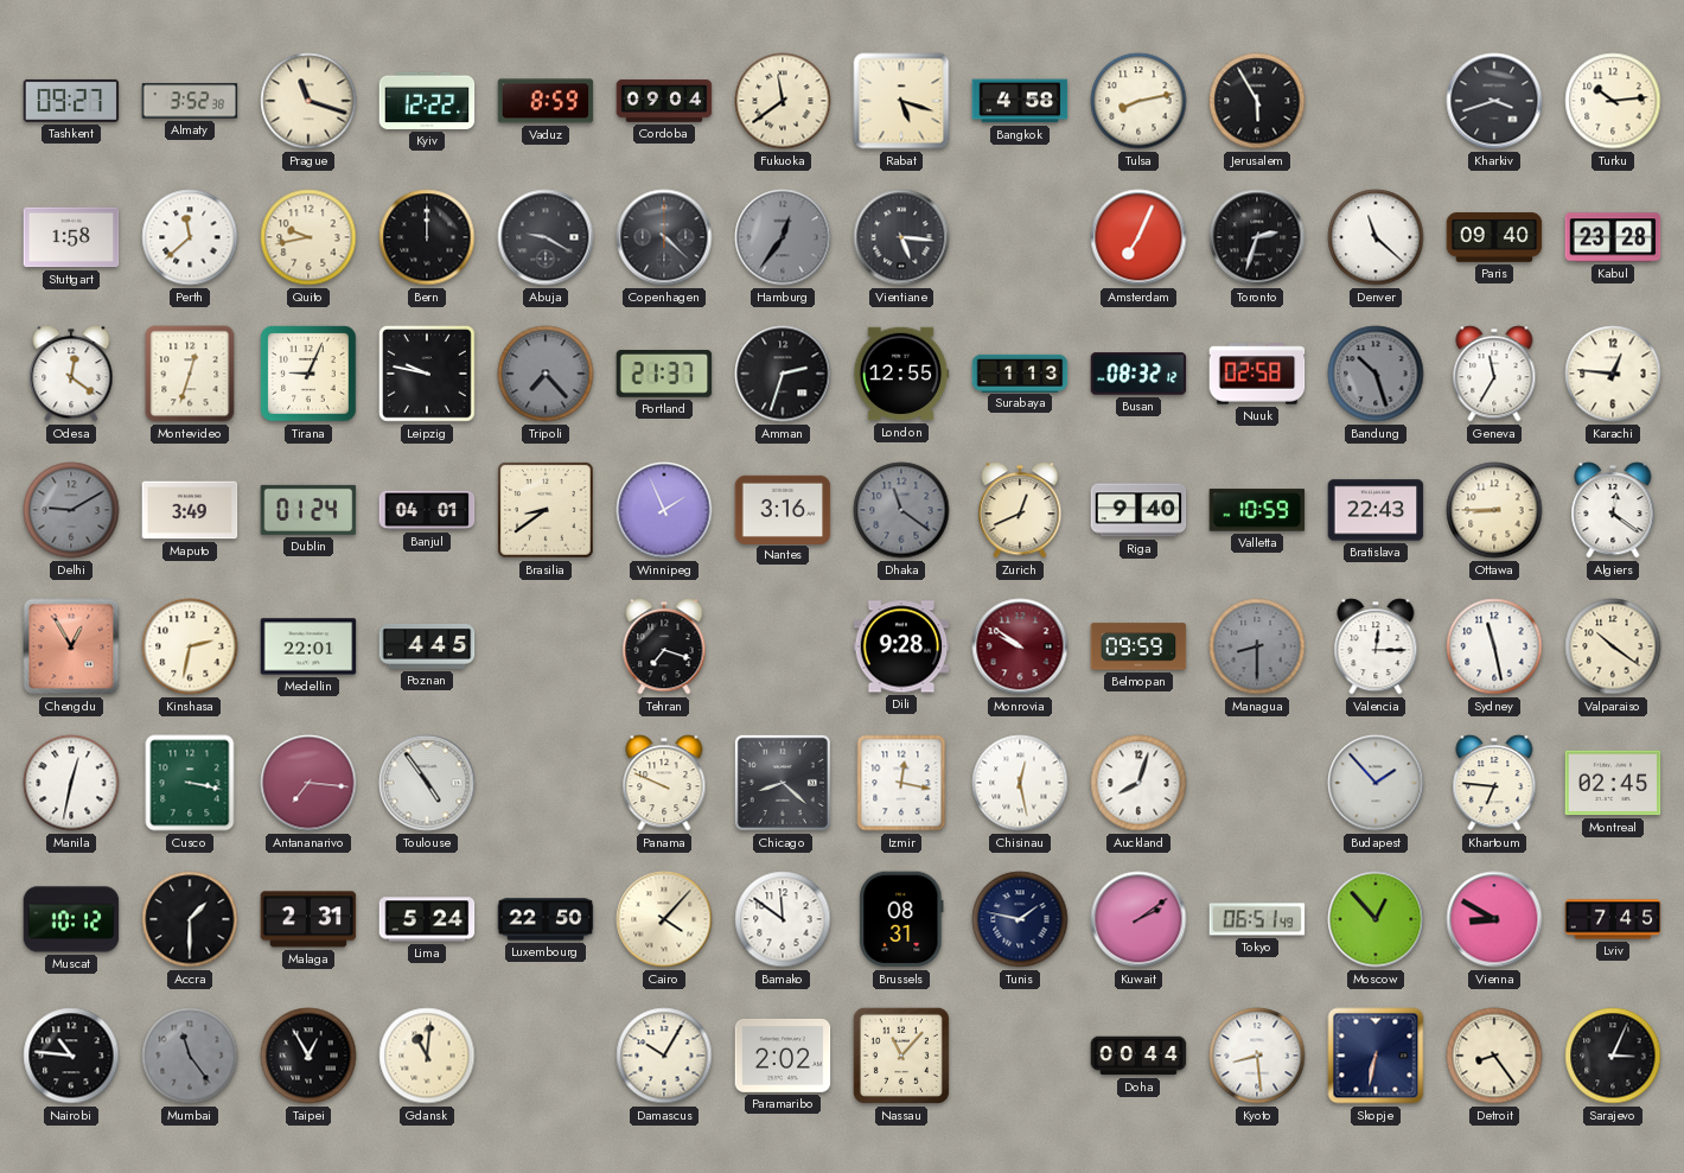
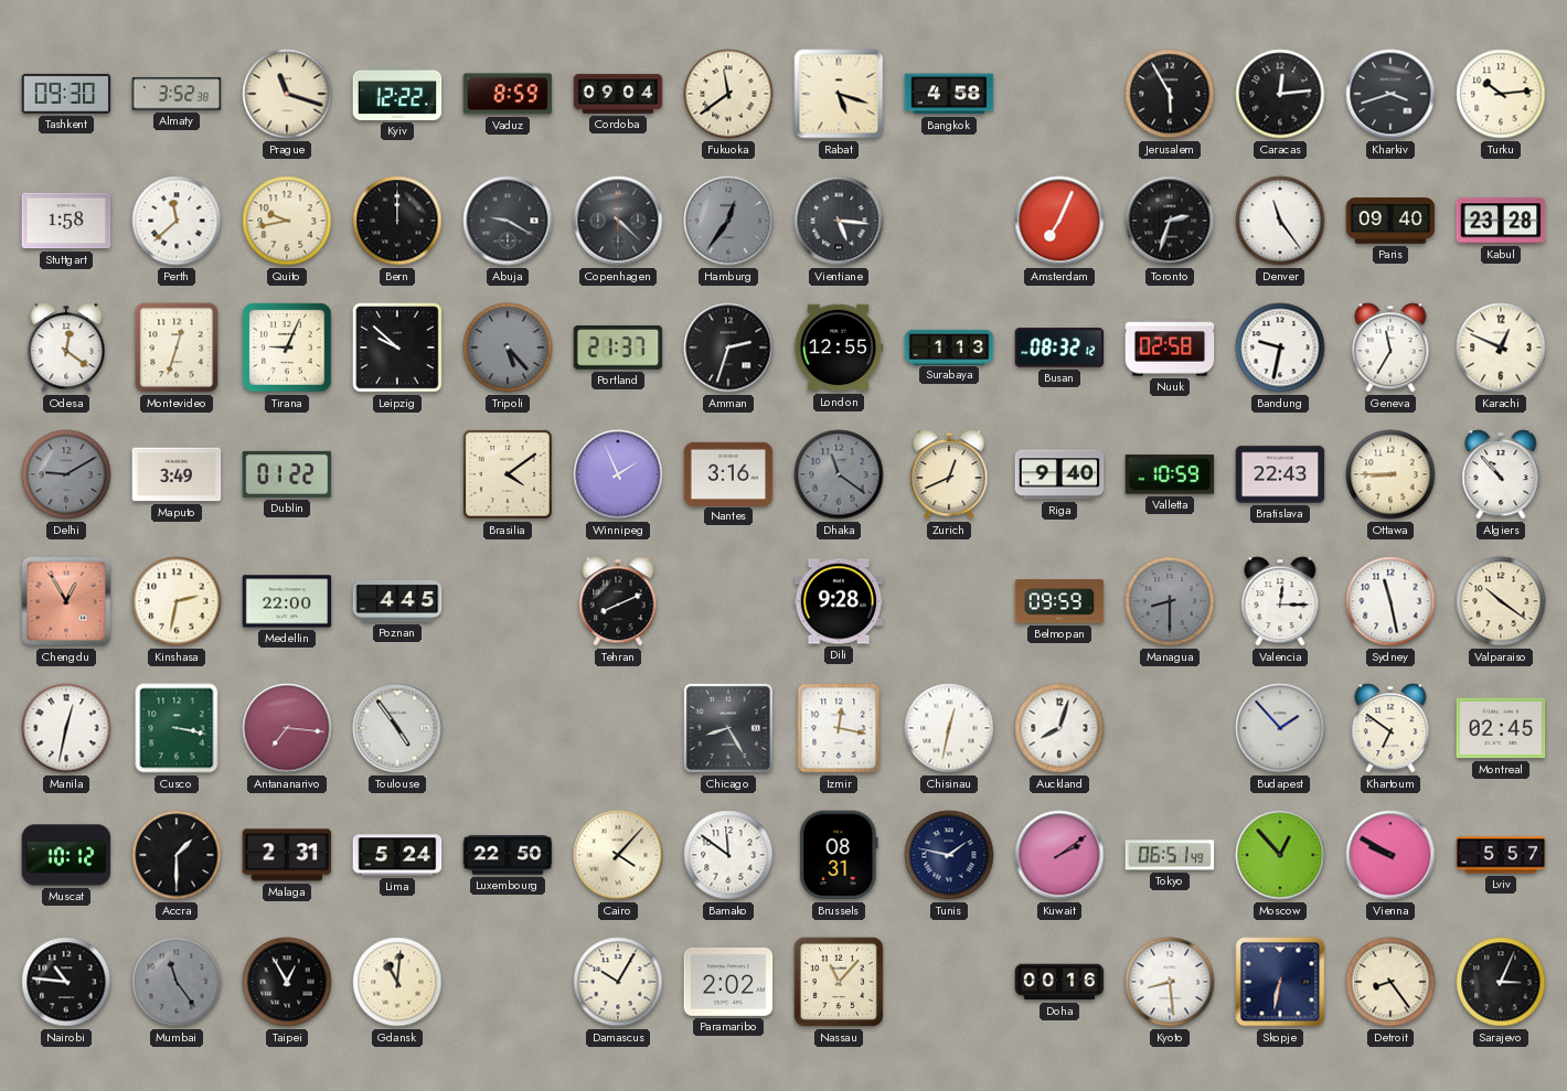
Tashkent: 09:27 -> 09:30 (66, 94)
Tulsa: 8:13 -> none (1138, 101)
Caracas: none -> 12:14 (1280, 94)
Denver: 11:22 -> 11:24 (1280, 221)
Leipzig: 9:47 -> 9:52 (398, 349)
Tripoli: 7:23 -> 5:23 (508, 347)
Bandung: 10:27 -> 9:32 (1280, 347)
Bandung dial: grey -> white (1280, 347)
Karachi: 12:46 -> 12:49 (1501, 347)
Dublin: 01:24 -> 01:22 (287, 474)
Banjul: 04:01 -> none (427, 510)
Brasilia: 8:39 -> 4:09 (509, 475)
Algiers: 12:21 -> 10:53 (1501, 474)
Medellin: 22:01 -> 22:00 (287, 601)
Tehran: 7:18 -> 8:11 (618, 601)
Monrovia: 9:51 -> none (1020, 646)
Panama: 9:49 -> none (664, 783)
Chicago: 8:22 -> 8:25 (728, 728)
Chisinau: 12:28 -> 12:32 (949, 728)
Khartoum: 6:46 -> 6:51 (1390, 728)
Vienna: 8:50 -> 9:50 (1390, 855)
Lviv: 7:45 -> 5:57 (1501, 855)
Doha: 00:44 -> 00:16 (1059, 982)
